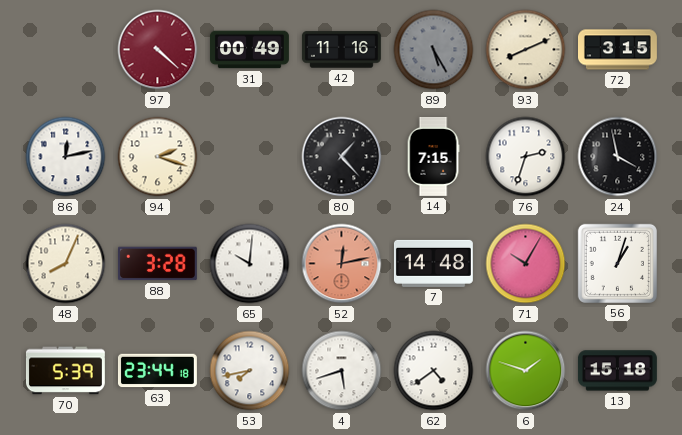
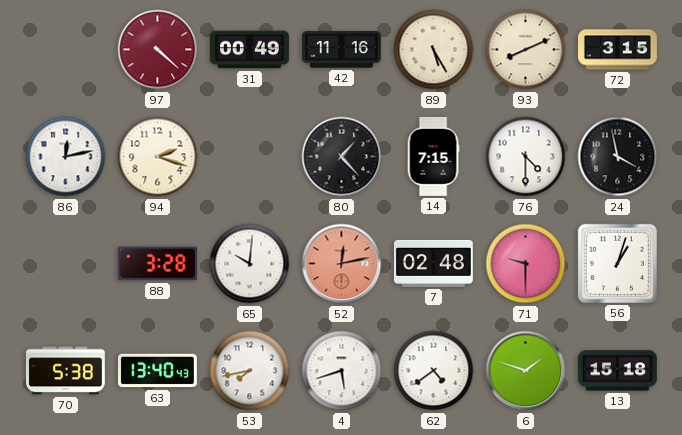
89 dial: grey -> cream (434, 50)
76: 2:33 -> 4:30 (526, 157)
48: 8:04 -> none (66, 264)
7: 14:48 -> 02:48 (433, 263)
71: 10:05 -> 9:30 (526, 264)
70: 5:39 -> 5:38 (65, 371)
63: 23:44 -> 13:40 (157, 371)
